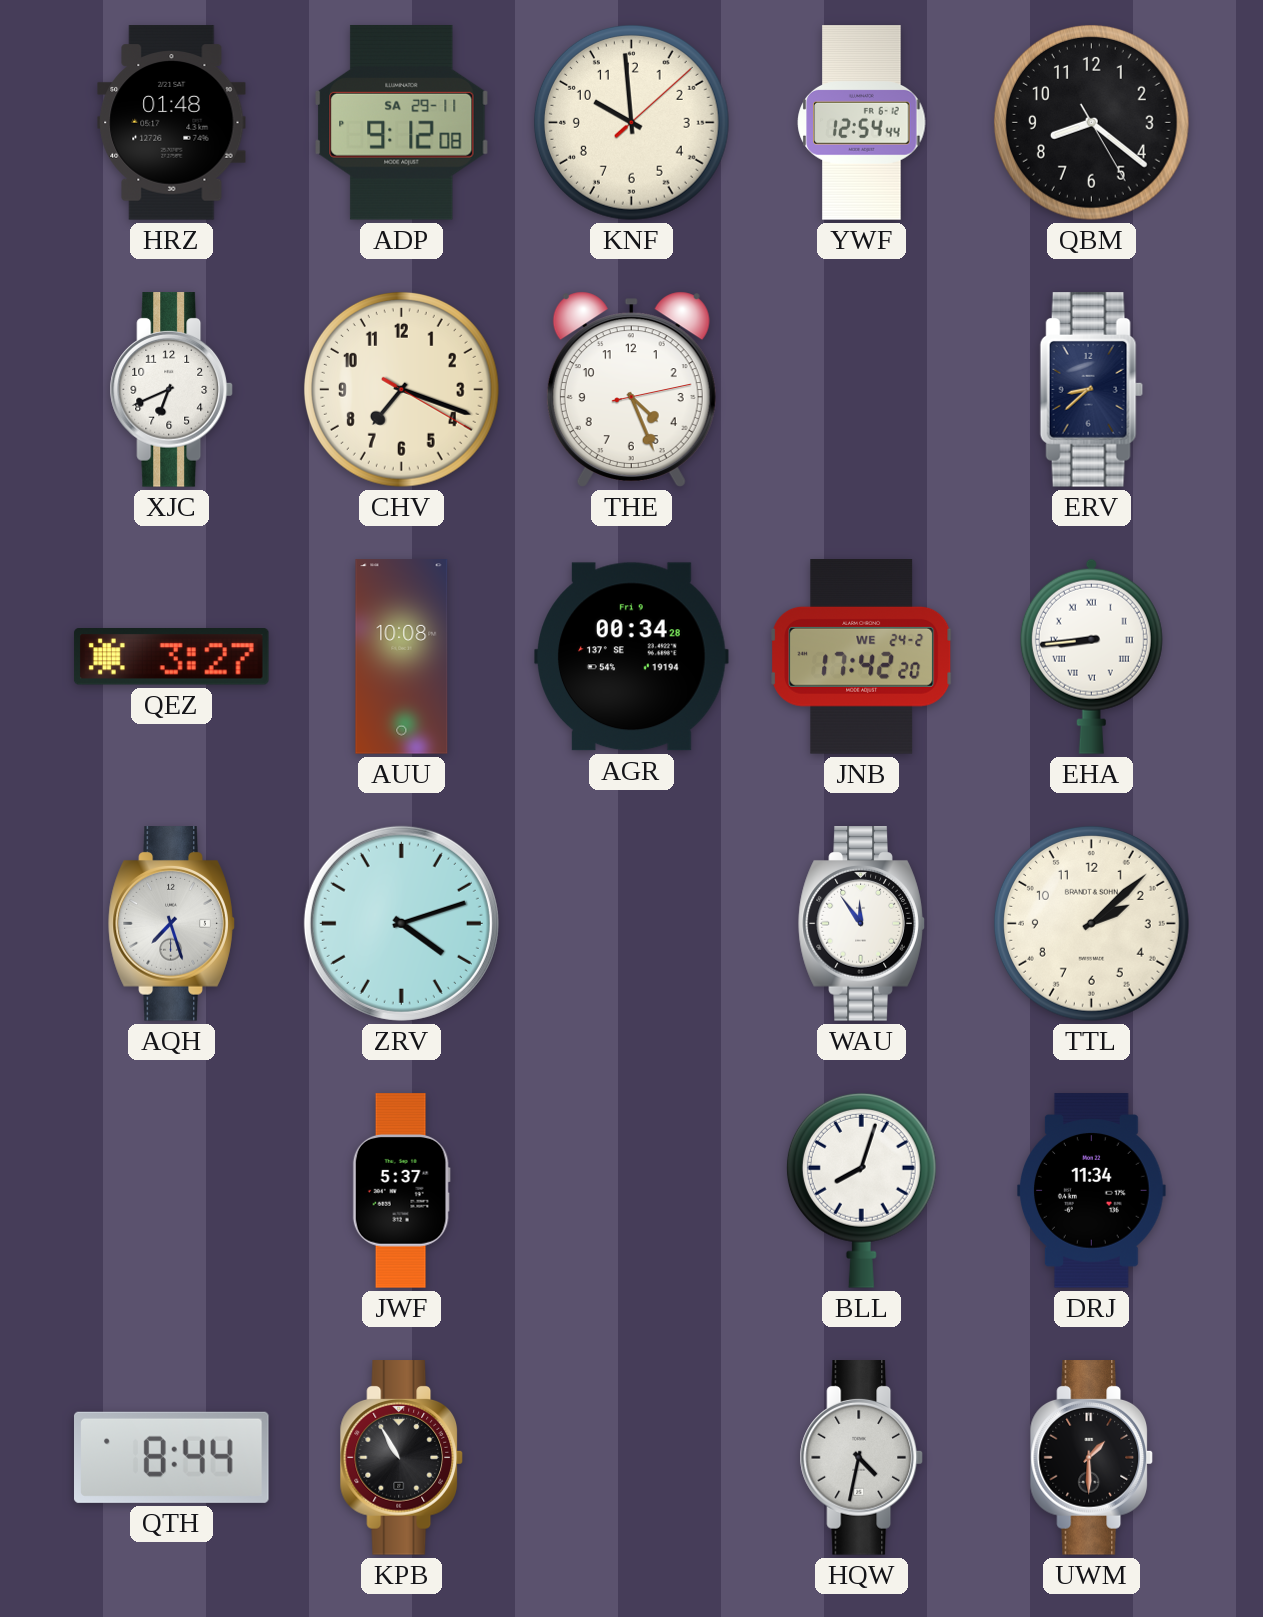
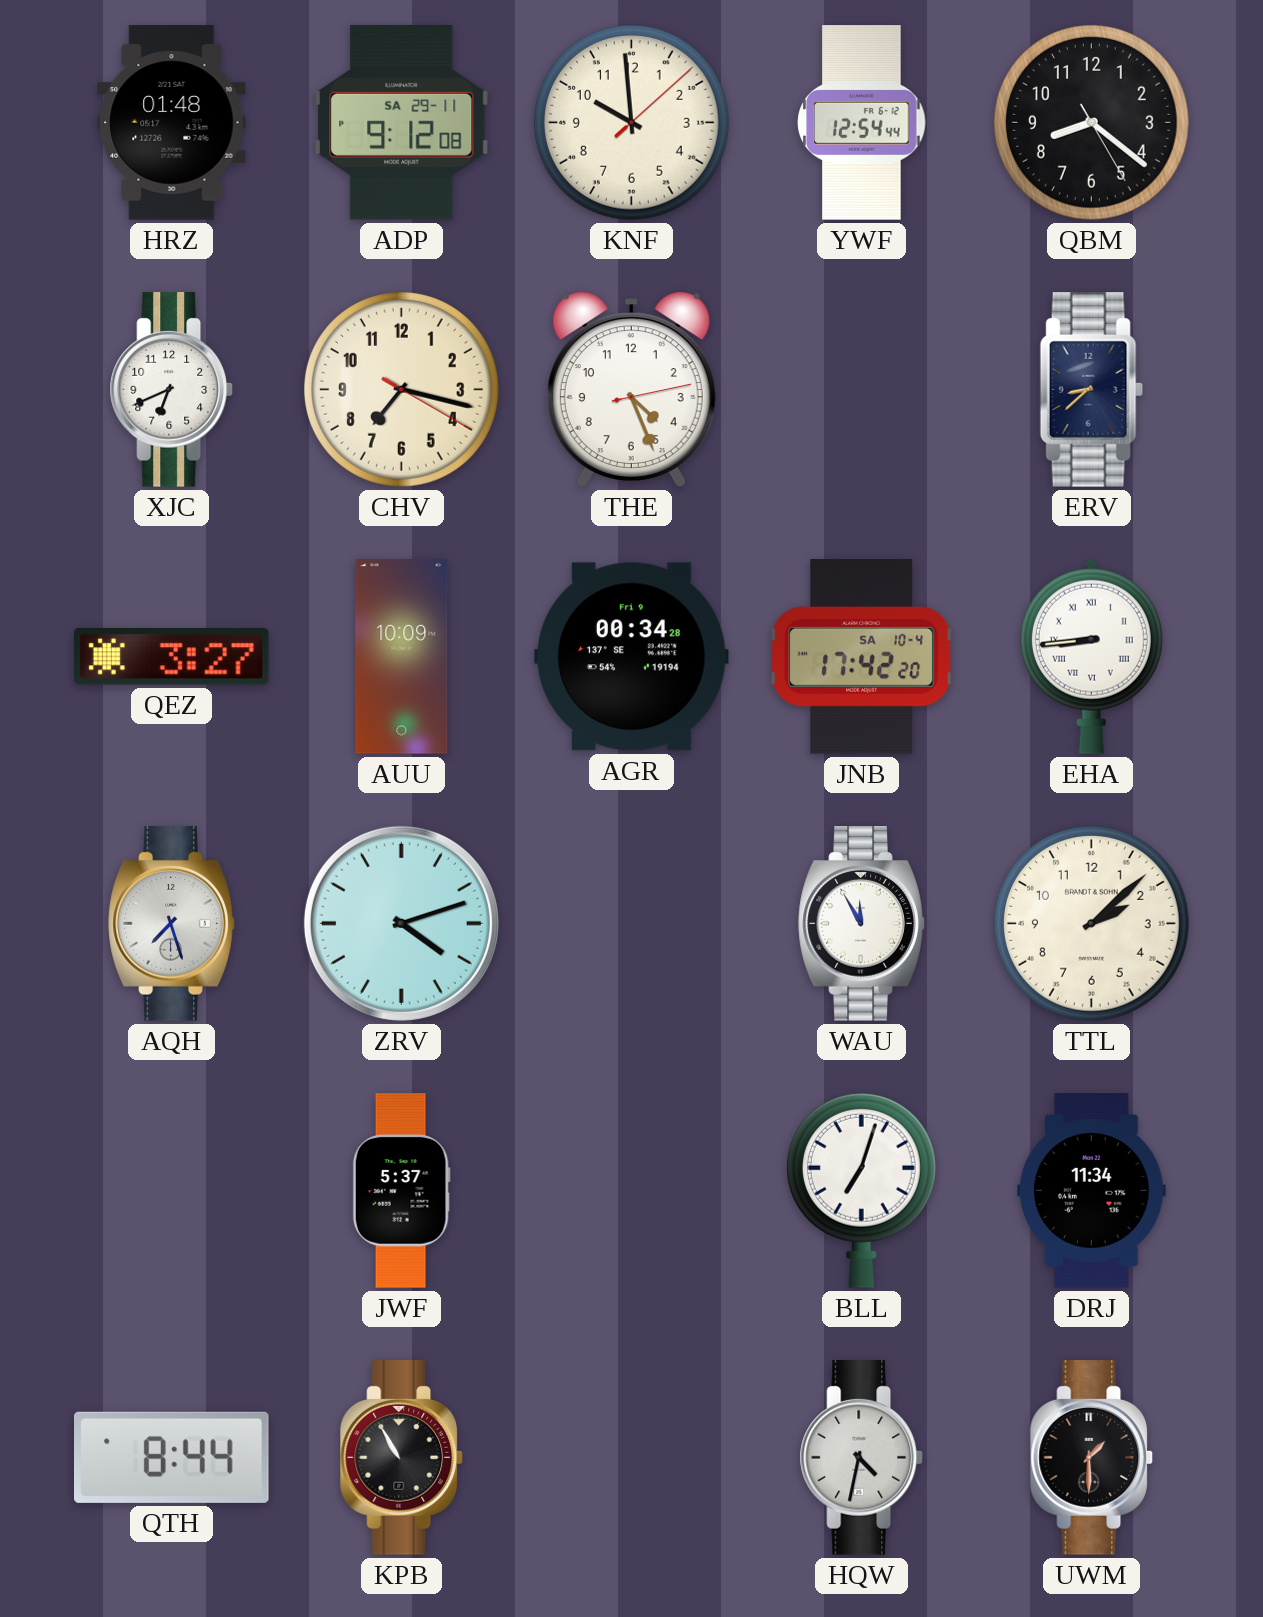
CHV: 7:18 -> 7:17 (401, 389)
AUU: 10:08 -> 10:09 (402, 657)
JNB date: WE 24-2 -> SA 10-4 (862, 657)
WAU: 11:54 -> 11:55 (862, 924)
BLL: 8:03 -> 7:03 (861, 1190)
